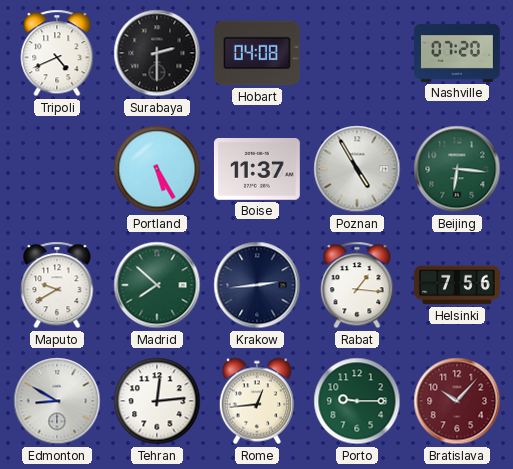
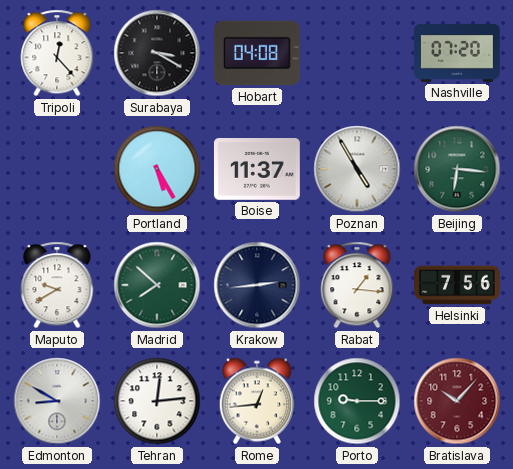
Tripoli: 4:41 -> 12:23 (57, 53)
Surabaya: 2:30 -> 3:20 (157, 53)
